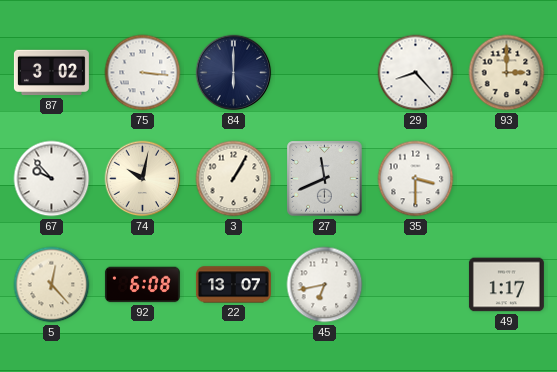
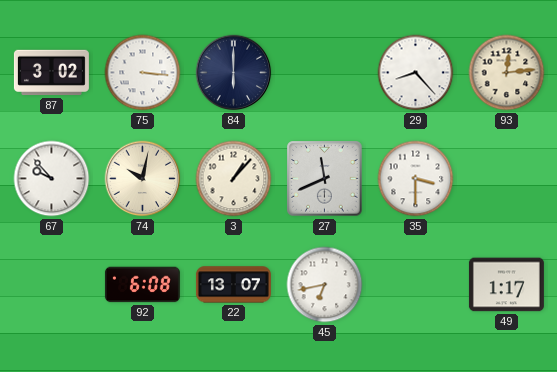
93: 3:00 -> 12:14 (507, 73)
3: 1:05 -> 1:07 (234, 179)
5: 12:23 -> none (52, 285)
